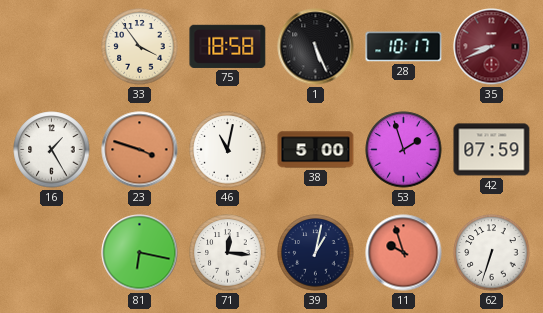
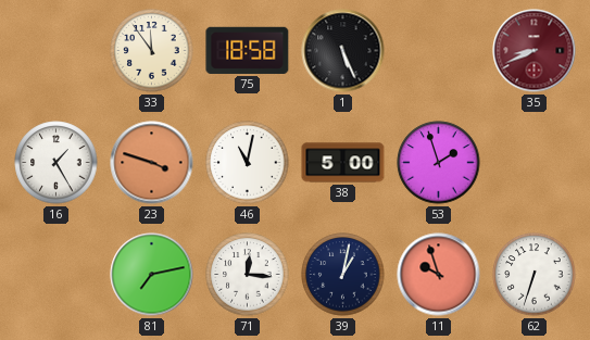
33: 3:54 -> 11:54 (152, 51)
28: 10:17 -> none (404, 47)
42: 07:59 -> none (492, 150)
81: 6:17 -> 7:13 (152, 275)
